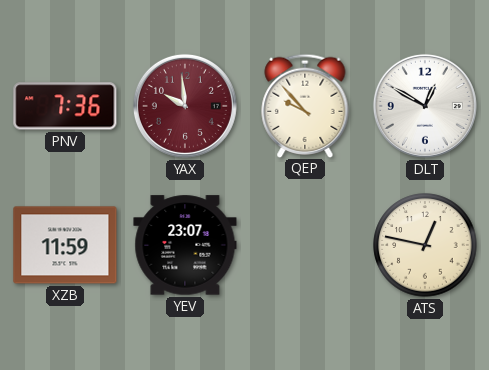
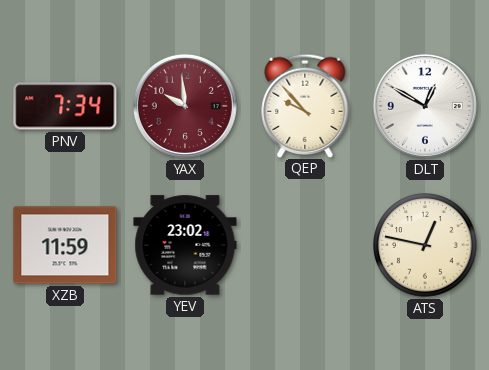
PNV: 7:36 -> 7:34 (65, 106)
YEV: 23:07 -> 23:02 (185, 245)
